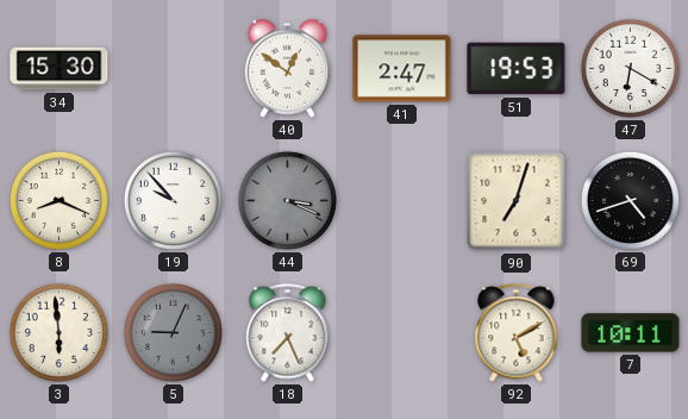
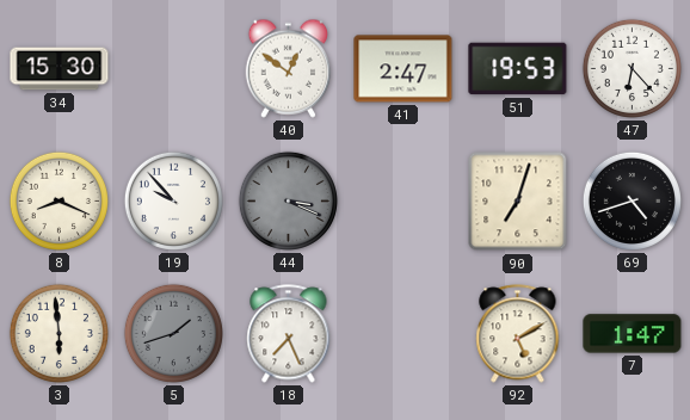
47: 6:20 -> 6:23 (632, 68)
5: 9:04 -> 1:42 (173, 333)
7: 10:11 -> 1:47 (633, 334)
